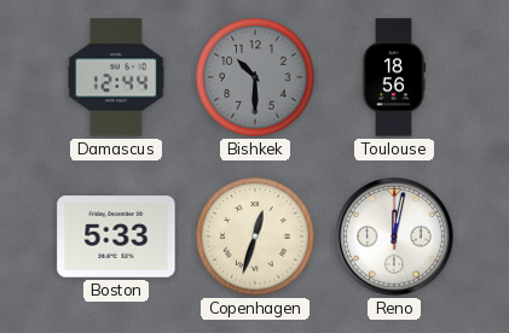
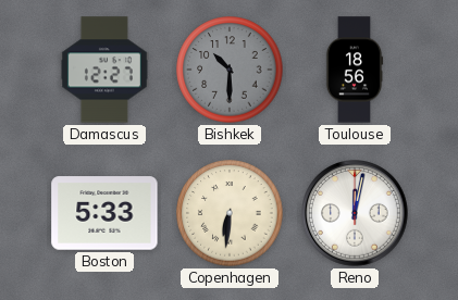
Damascus: 12:44 -> 12:27 (104, 70)
Copenhagen: 12:33 -> 6:31 (230, 213)
